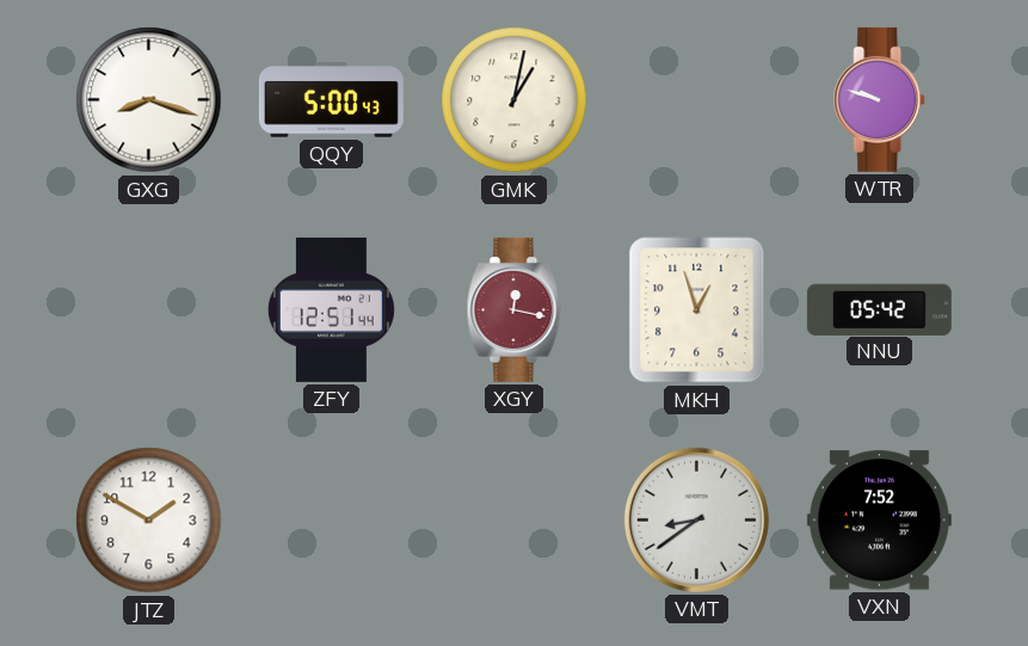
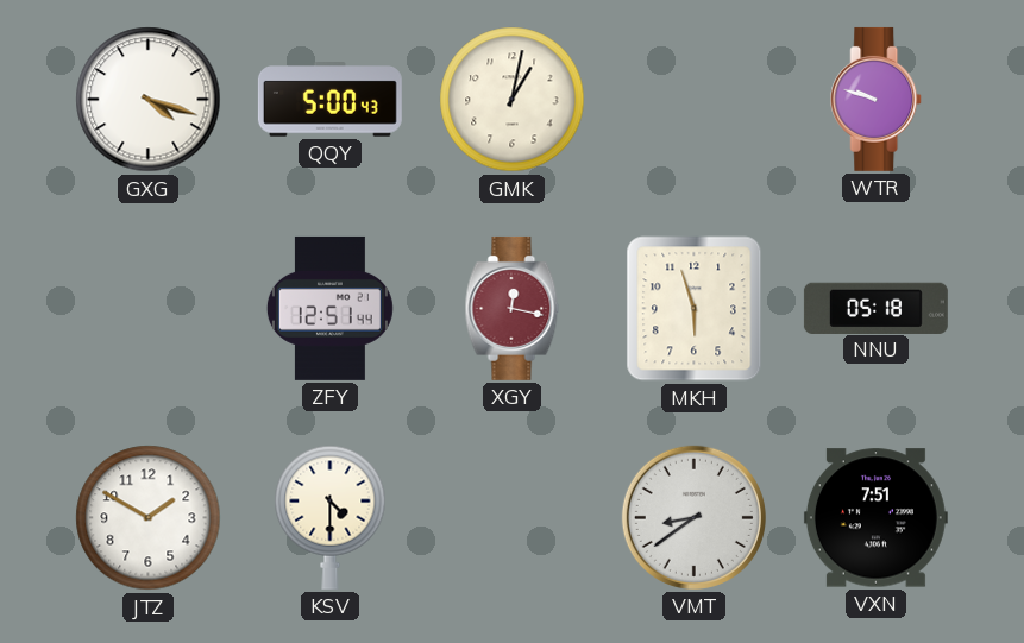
GXG: 8:18 -> 4:18 (149, 100)
MKH: 12:57 -> 5:57 (695, 309)
NNU: 05:42 -> 05:18 (875, 308)
KSV: none -> 4:30 (331, 517)
VXN: 7:52 -> 7:51 (875, 518)
